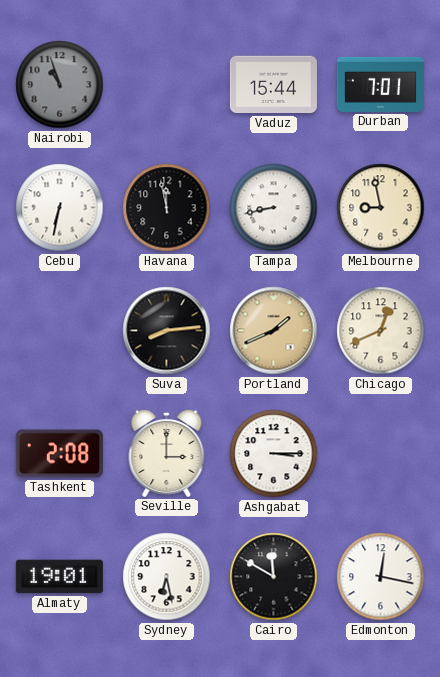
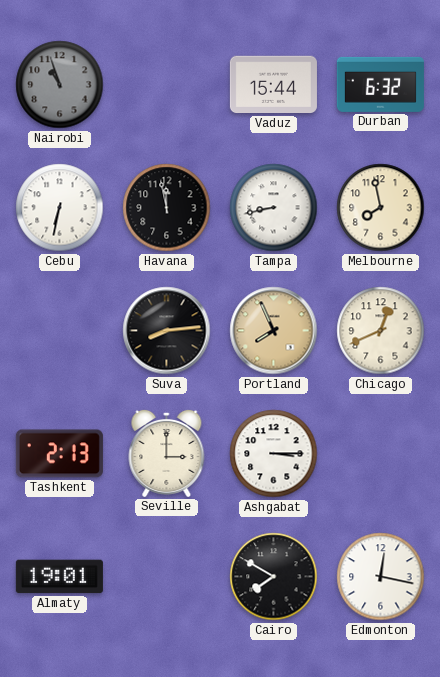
Durban: 7:01 -> 6:32 (380, 84)
Melbourne: 8:58 -> 7:58 (381, 208)
Portland: 1:41 -> 7:56 (274, 331)
Tashkent: 2:08 -> 2:13 (59, 454)
Sydney: 6:28 -> none (167, 577)
Cairo: 11:50 -> 7:50 (274, 577)
